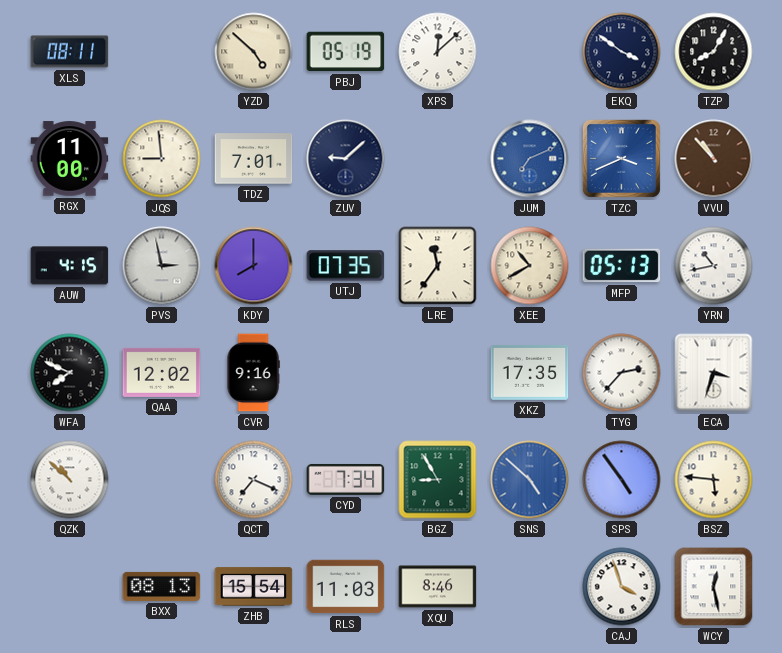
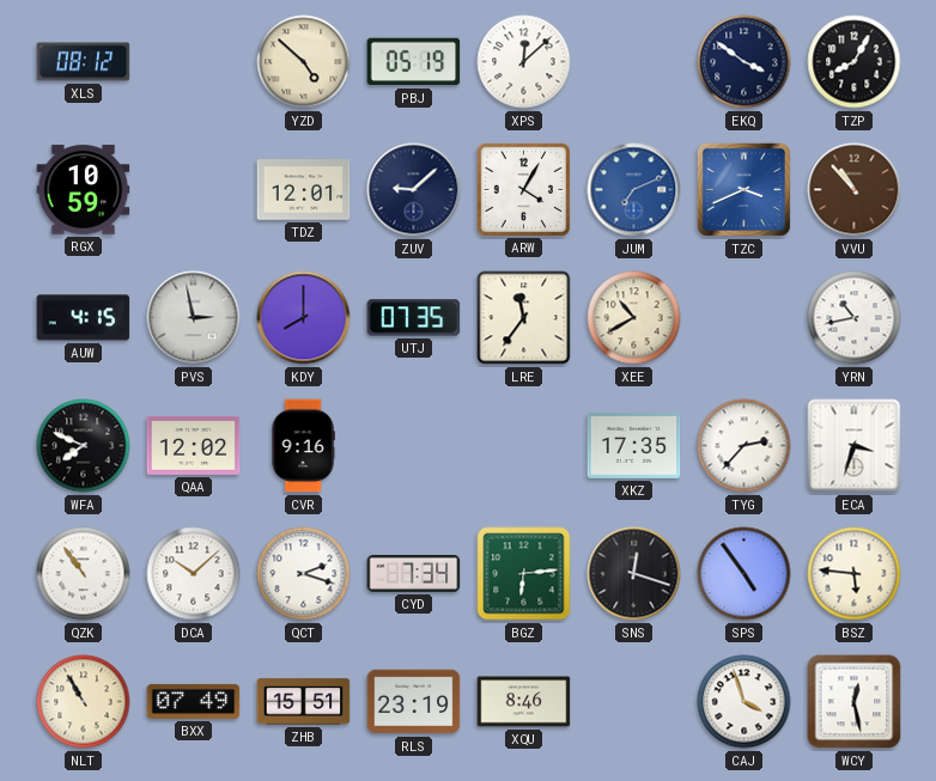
XLS: 08:11 -> 08:12 (84, 62)
RGX: 11:00 -> 10:59 (84, 190)
JQS: 8:59 -> none (162, 159)
TDZ: 7:01 -> 12:01 (304, 190)
ARW: none -> 4:05 (523, 189)
MFP: 05:13 -> none (622, 266)
QZK: 10:52 -> 10:54 (84, 574)
DCA: none -> 10:08 (194, 574)
QCT: 7:19 -> 2:18 (304, 574)
BGZ: 8:55 -> 6:14 (524, 574)
SNS: 4:52 -> 12:18 (634, 574)
SNS dial: blue -> black (634, 574)
NLT: none -> 10:55 (84, 702)
BXX: 08:13 -> 07:49 (194, 701)
ZHB: 15:54 -> 15:51 (304, 702)
RLS: 11:03 -> 23:19 (414, 702)
